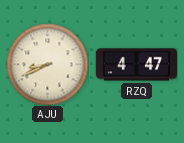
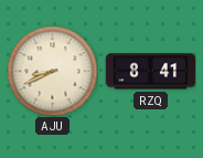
RZQ: 4:47 -> 8:41 (150, 72)
